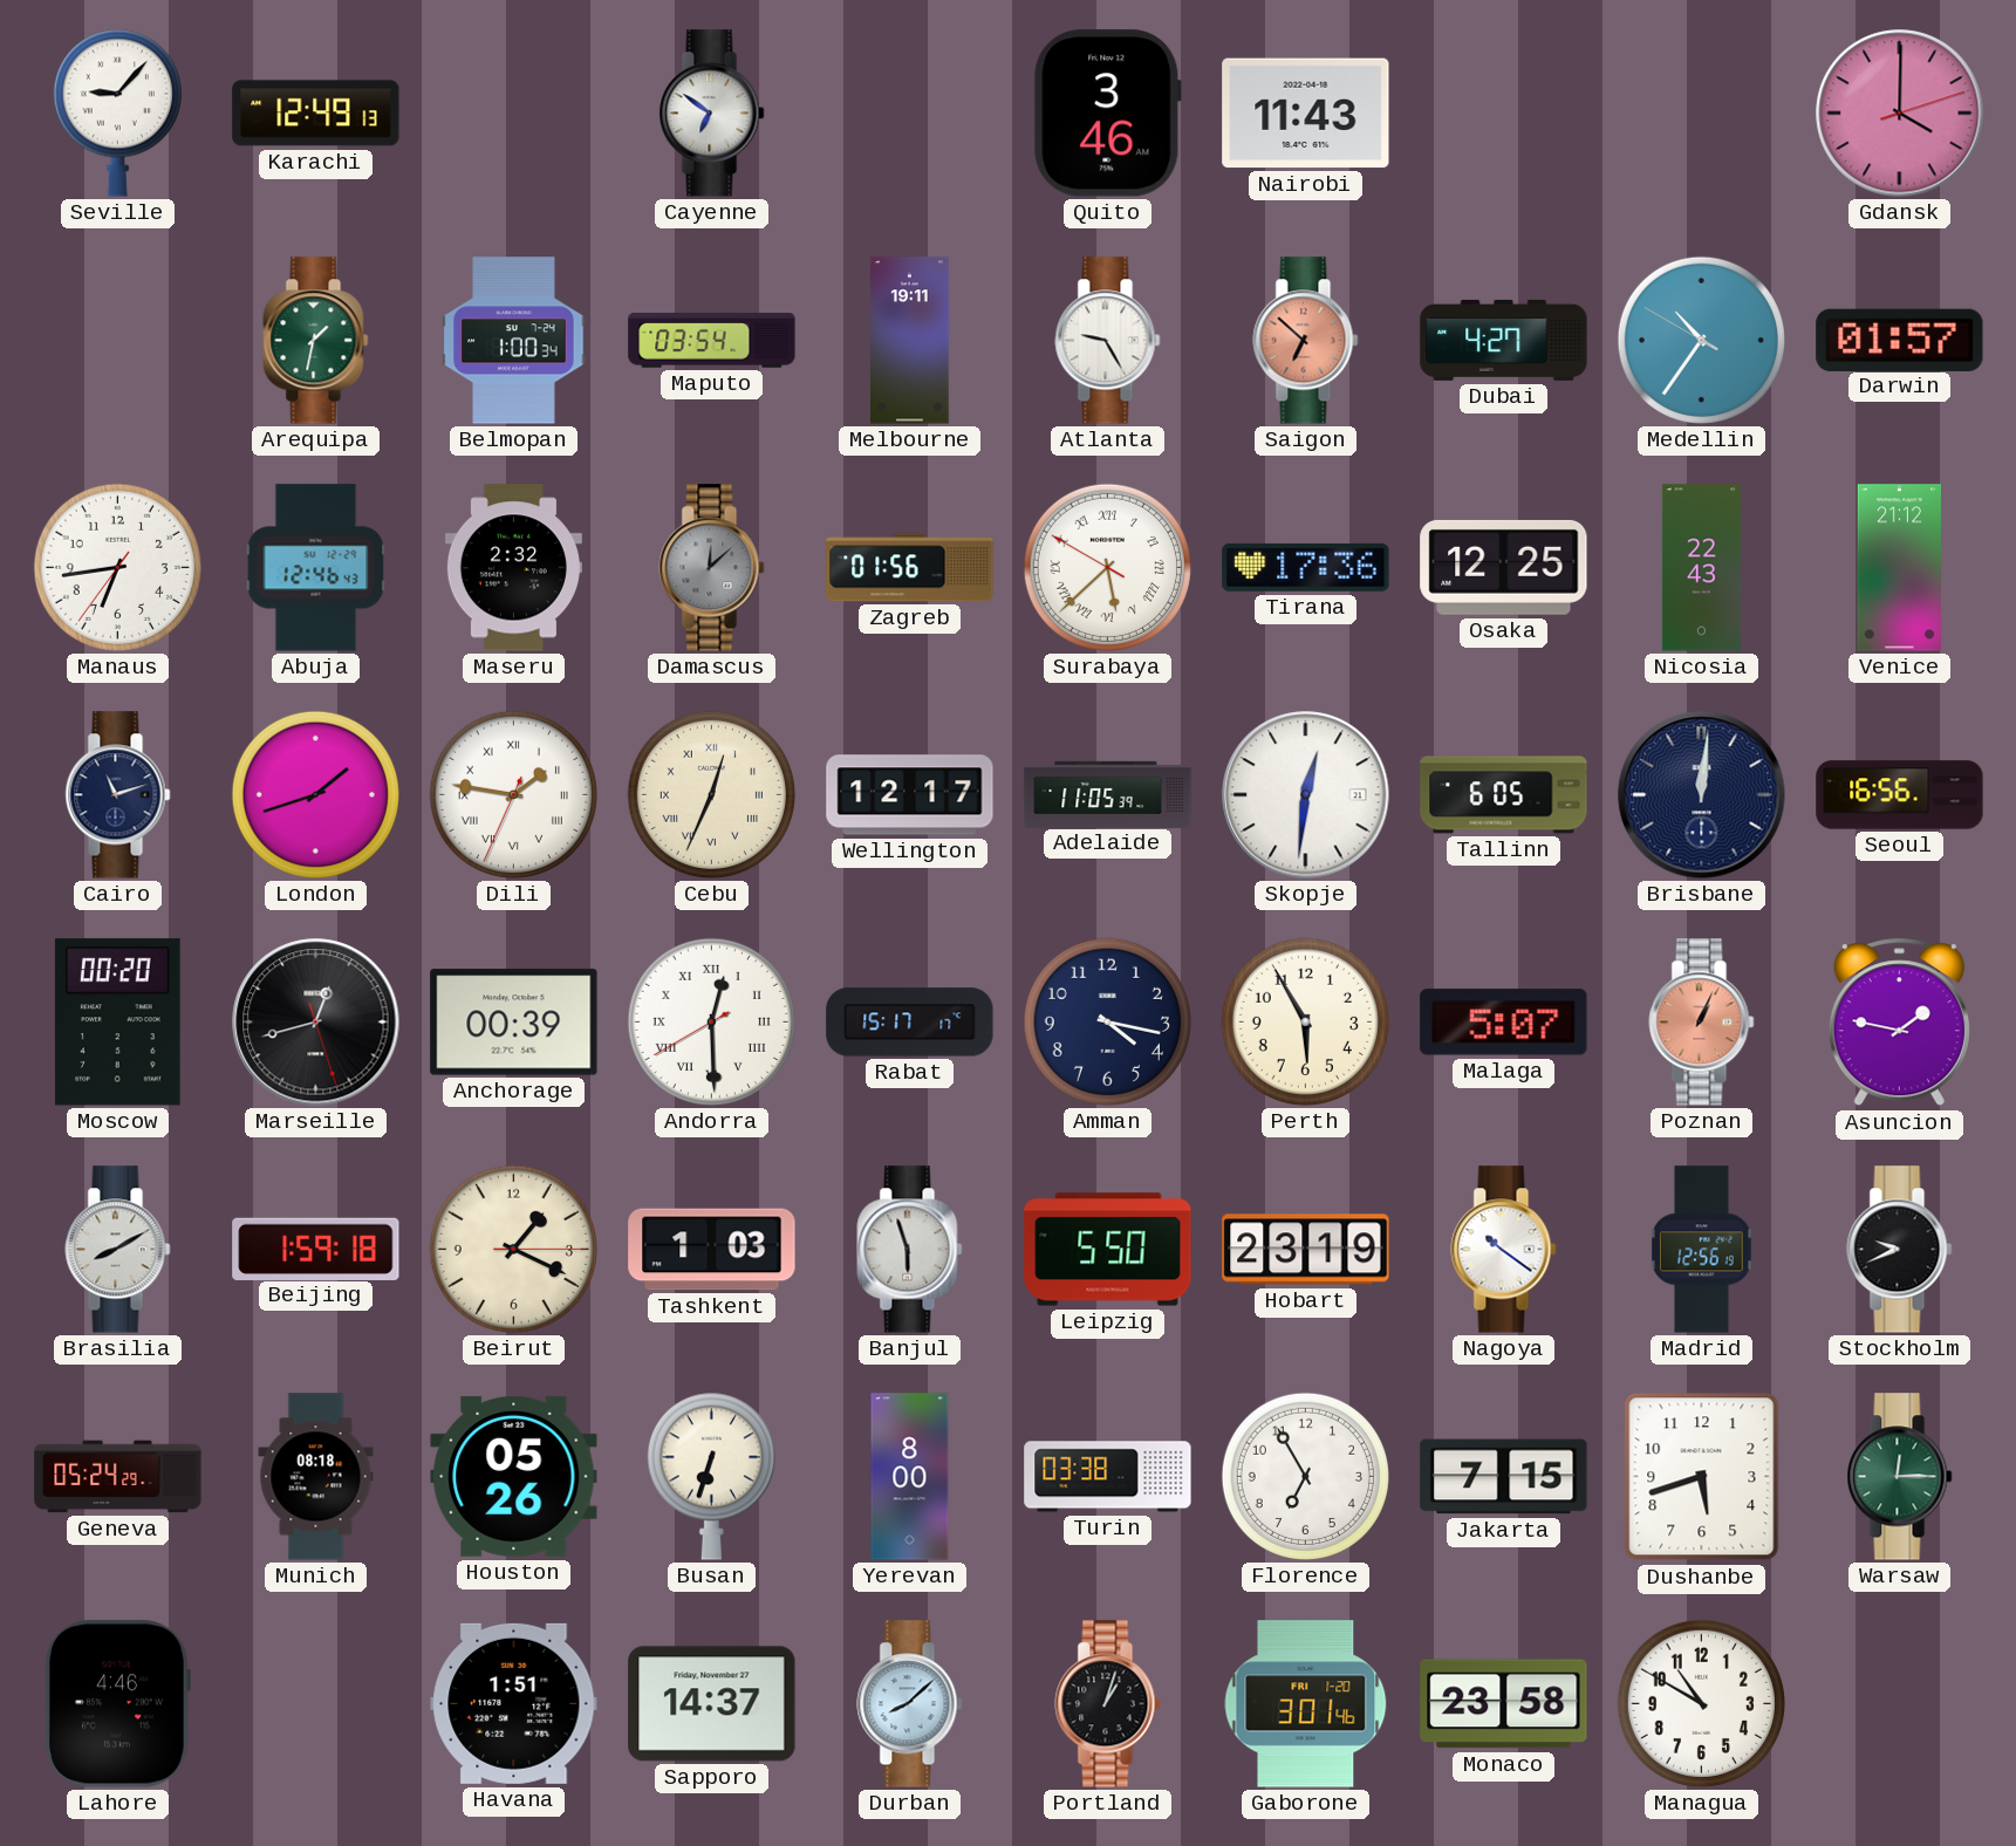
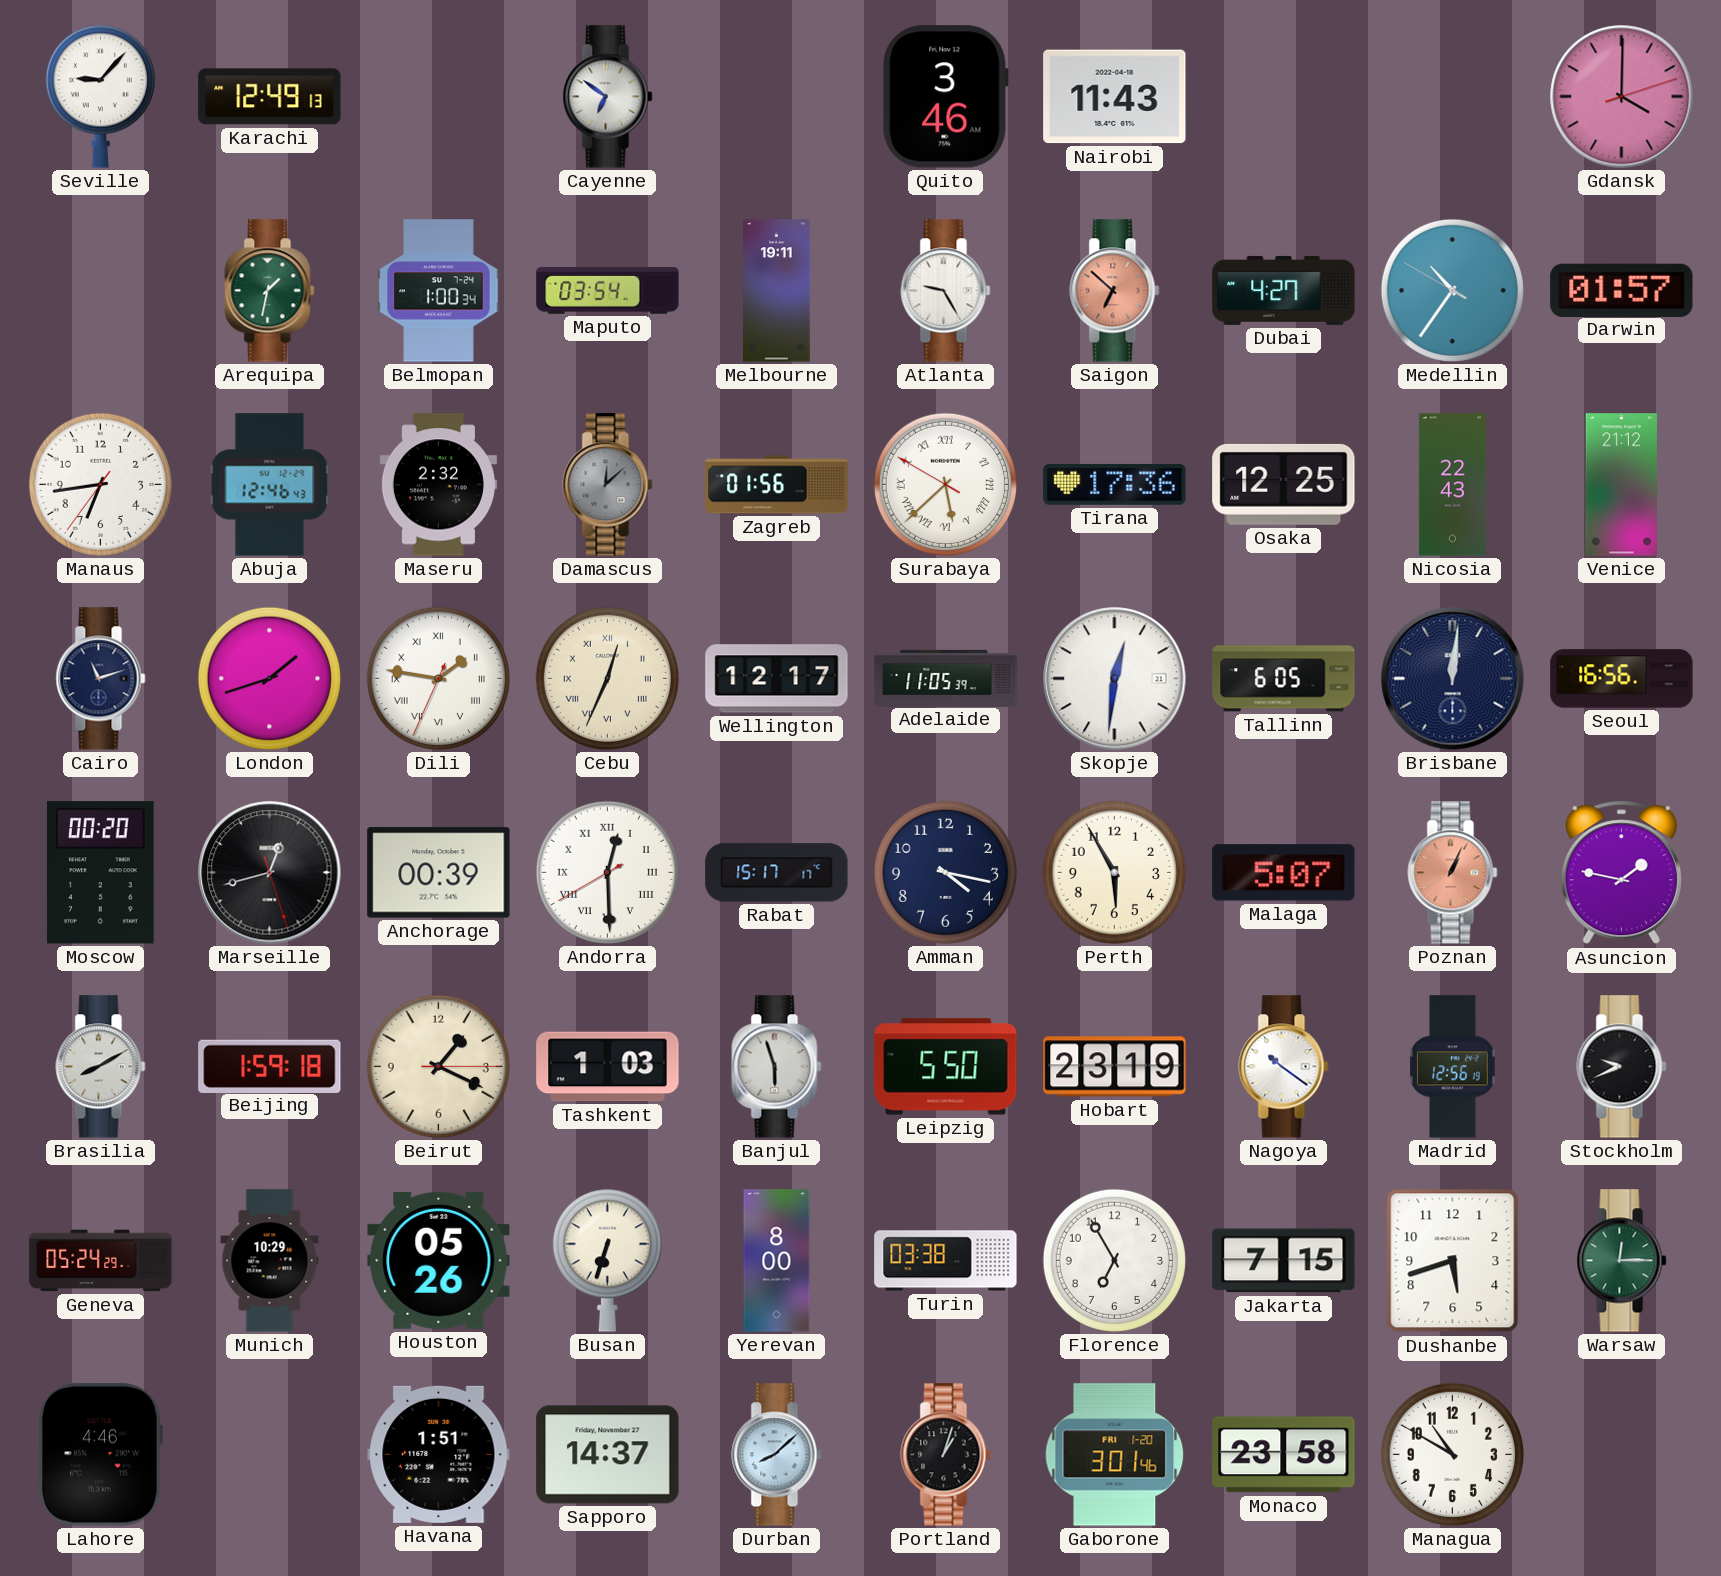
Munich: 08:18 -> 10:29 (270, 1261)
